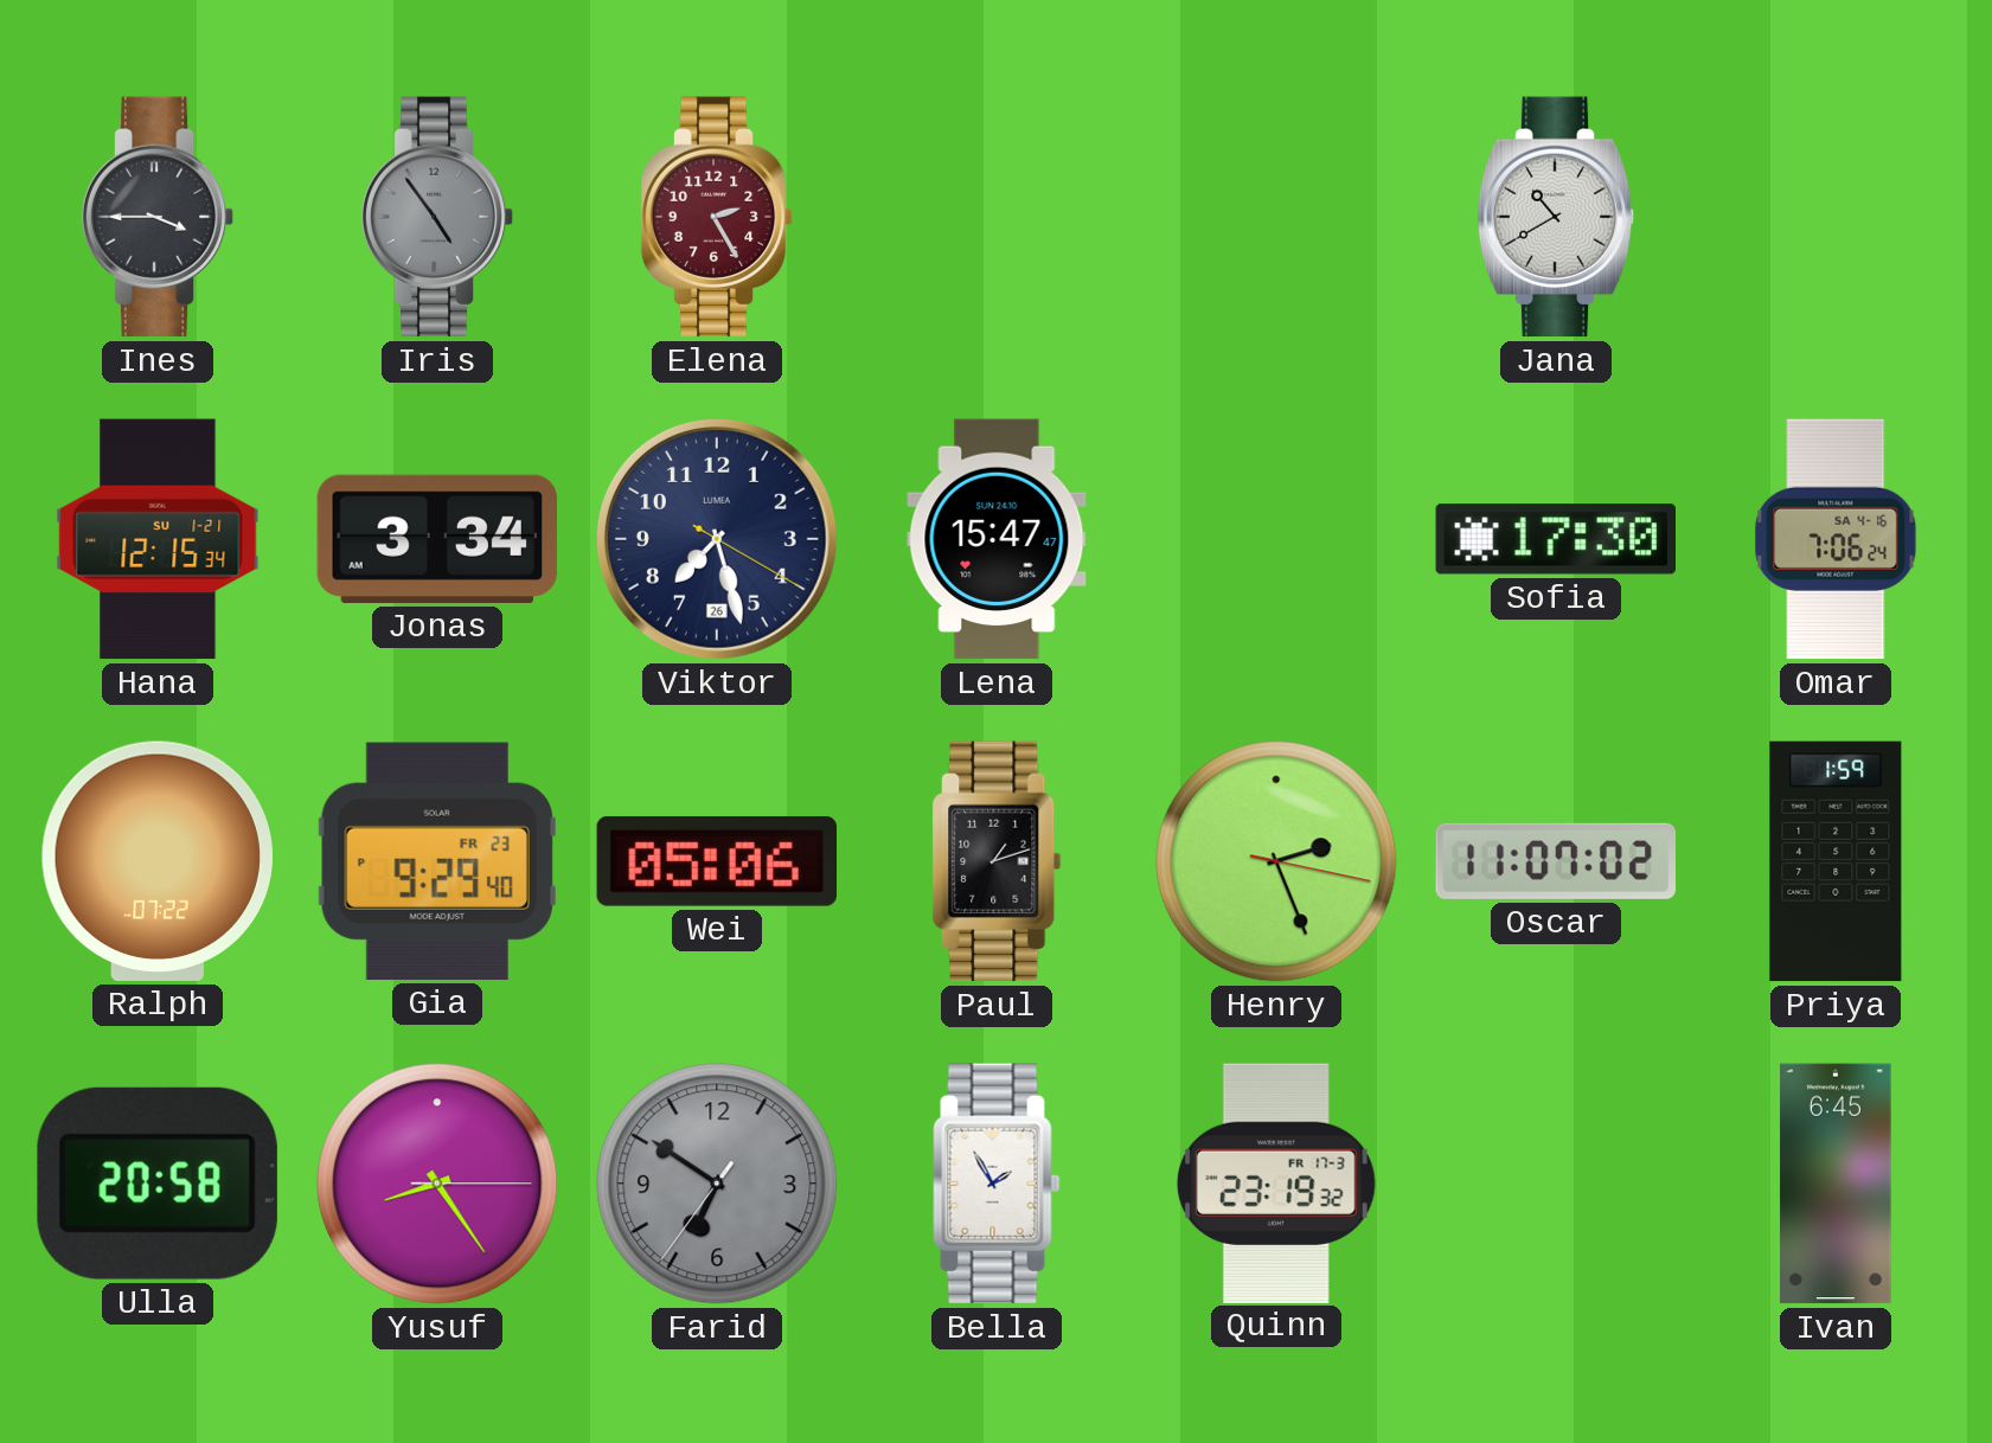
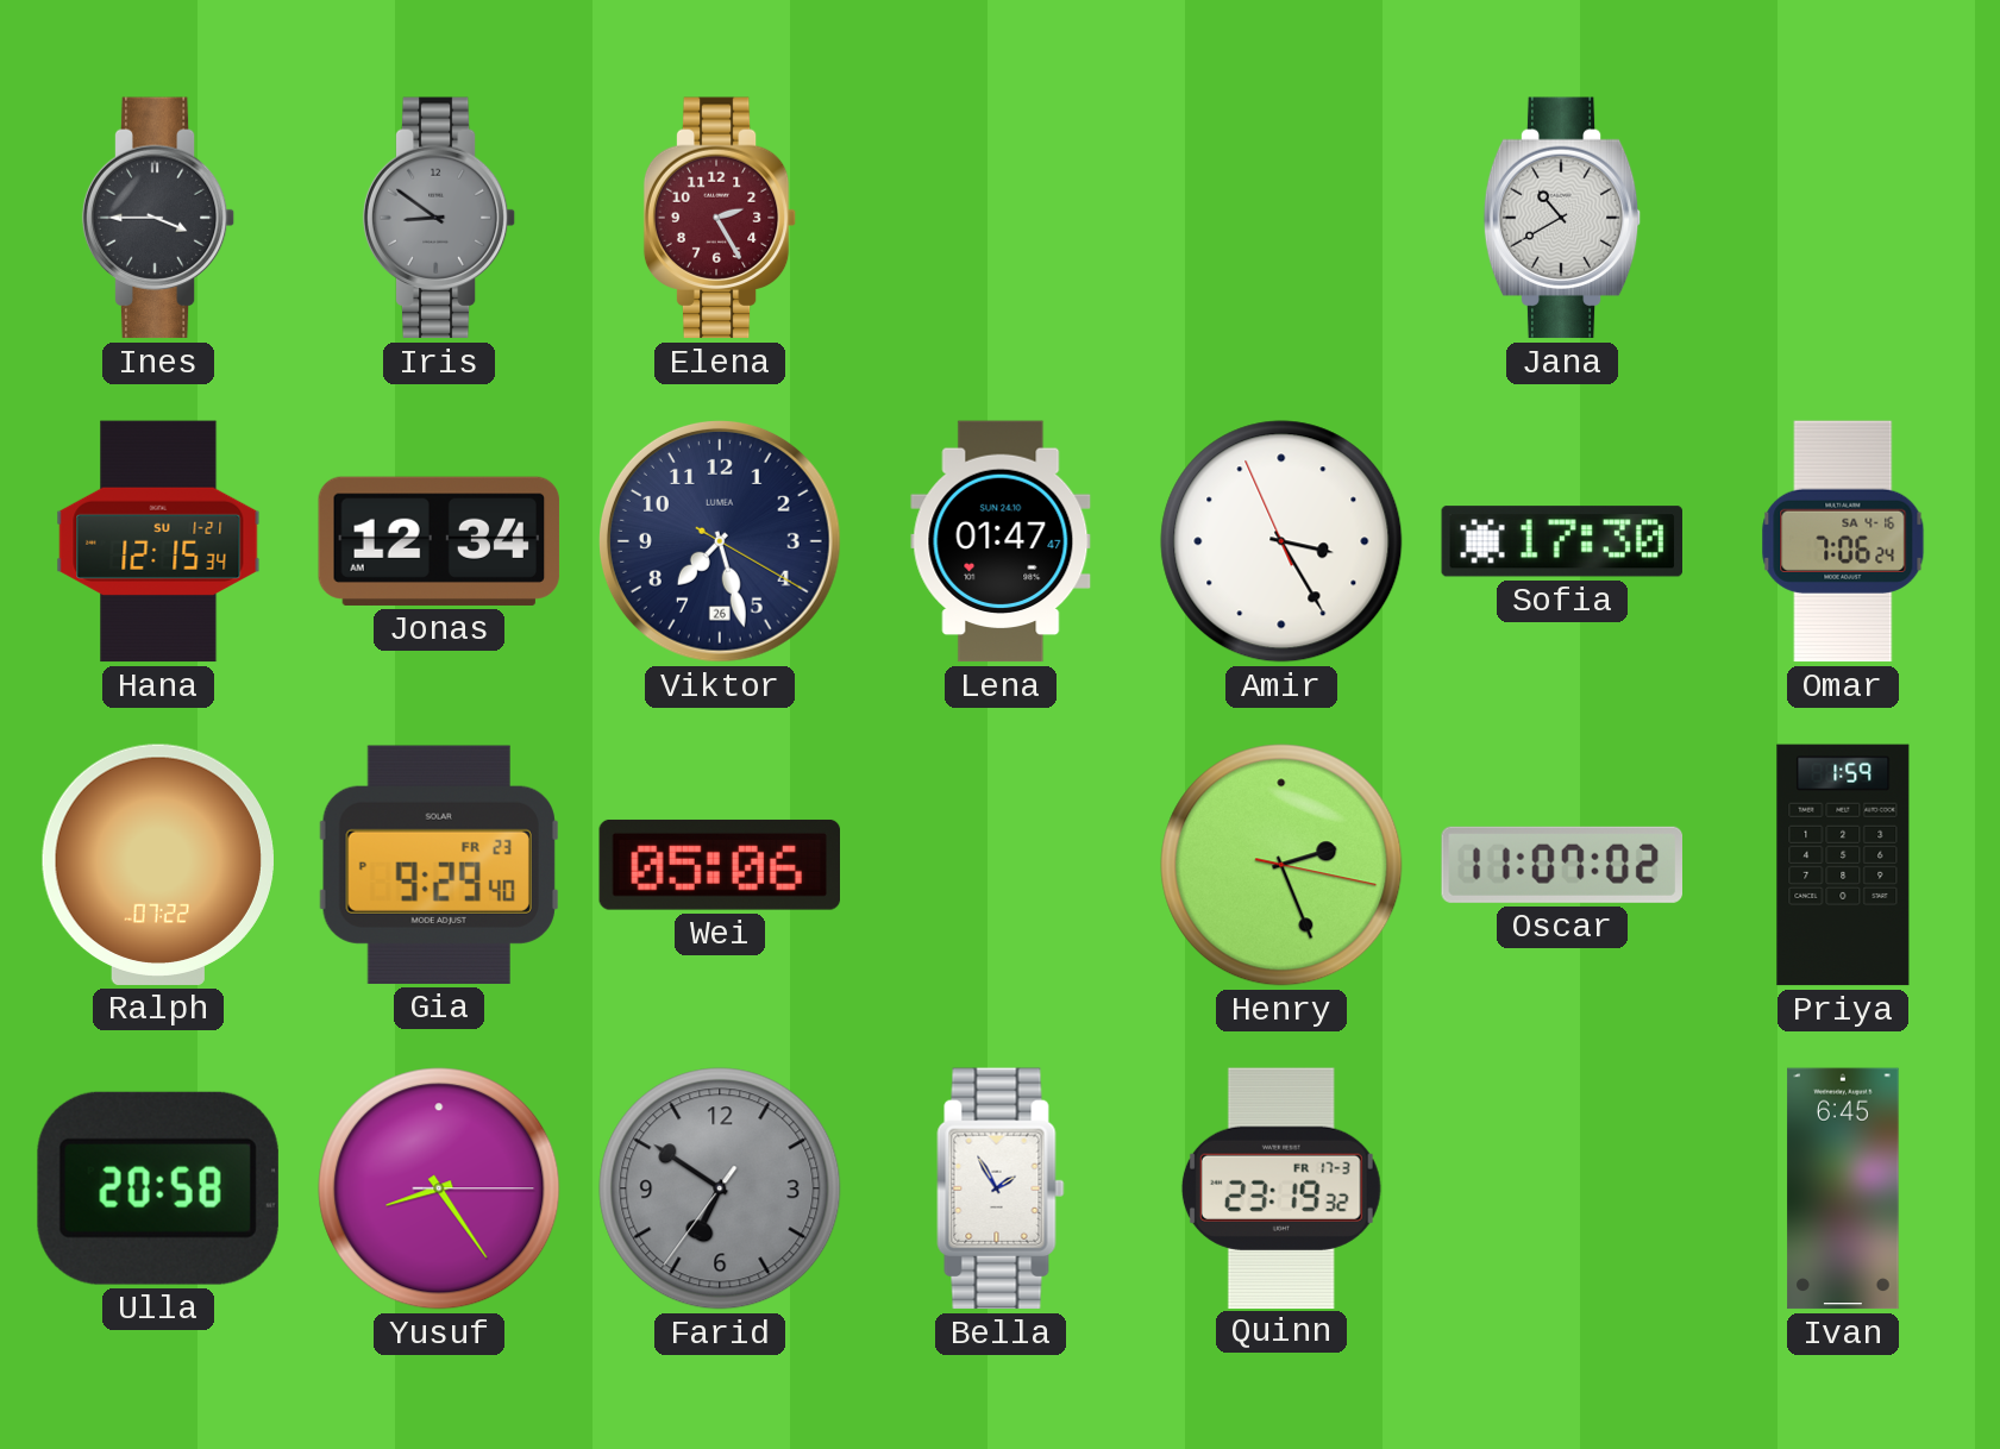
Iris: 4:54 -> 8:51 (439, 218)
Jonas: 3:34 -> 12:34 (439, 541)
Lena: 15:47 -> 01:47 (1001, 541)
Amir: none -> 3:24 (1281, 541)
Paul: 1:12 -> none (997, 861)
